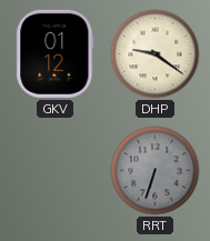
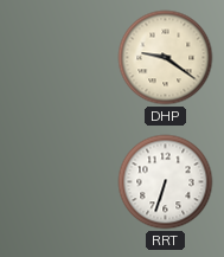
GKV: 01:12 -> none (56, 53)
RRT dial: grey -> white (166, 182)
